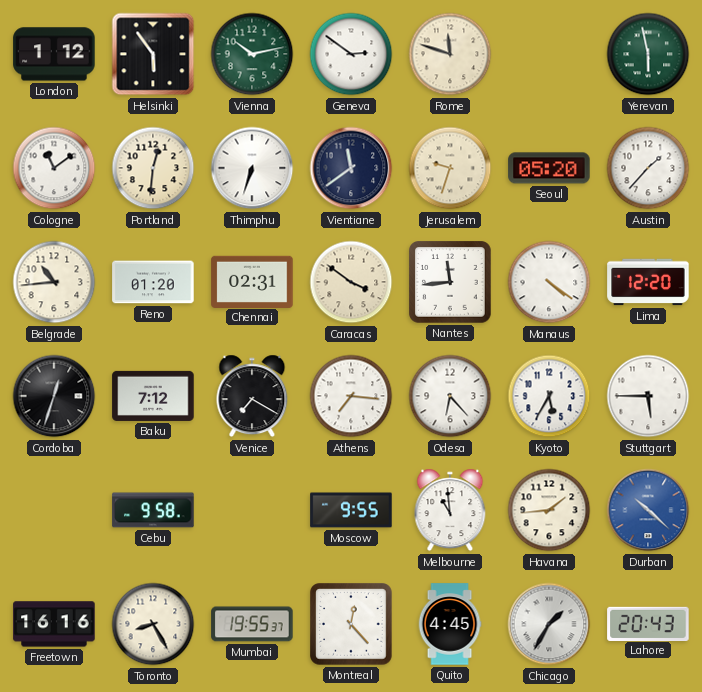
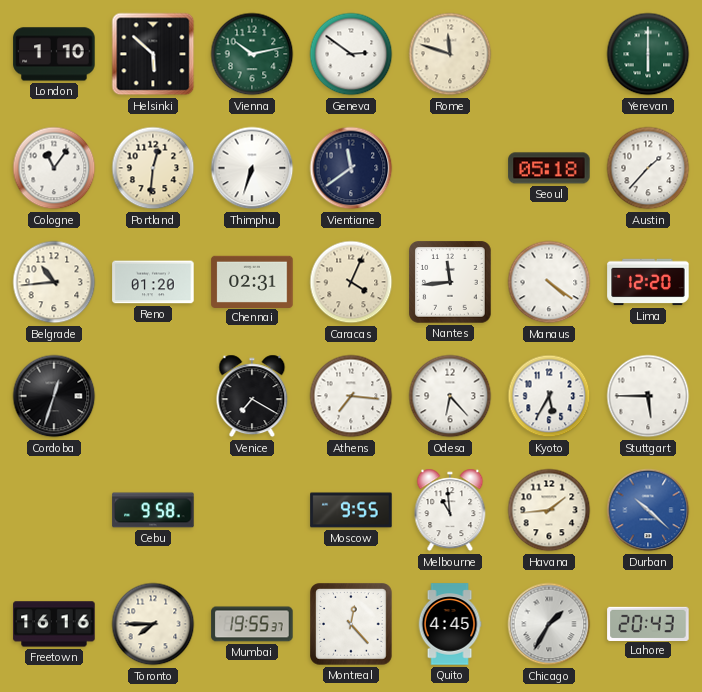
London: 1:12 -> 1:10 (54, 54)
Helsinki: 5:54 -> 5:52 (153, 54)
Yerevan: 5:58 -> 6:00 (648, 54)
Cologne: 11:09 -> 11:06 (54, 168)
Jerusalem: 9:33 -> none (450, 168)
Seoul: 05:20 -> 05:18 (549, 168)
Caracas: 3:51 -> 4:04 (351, 282)
Baku: 7:12 -> none (153, 396)
Toronto: 8:25 -> 7:45 (153, 624)
